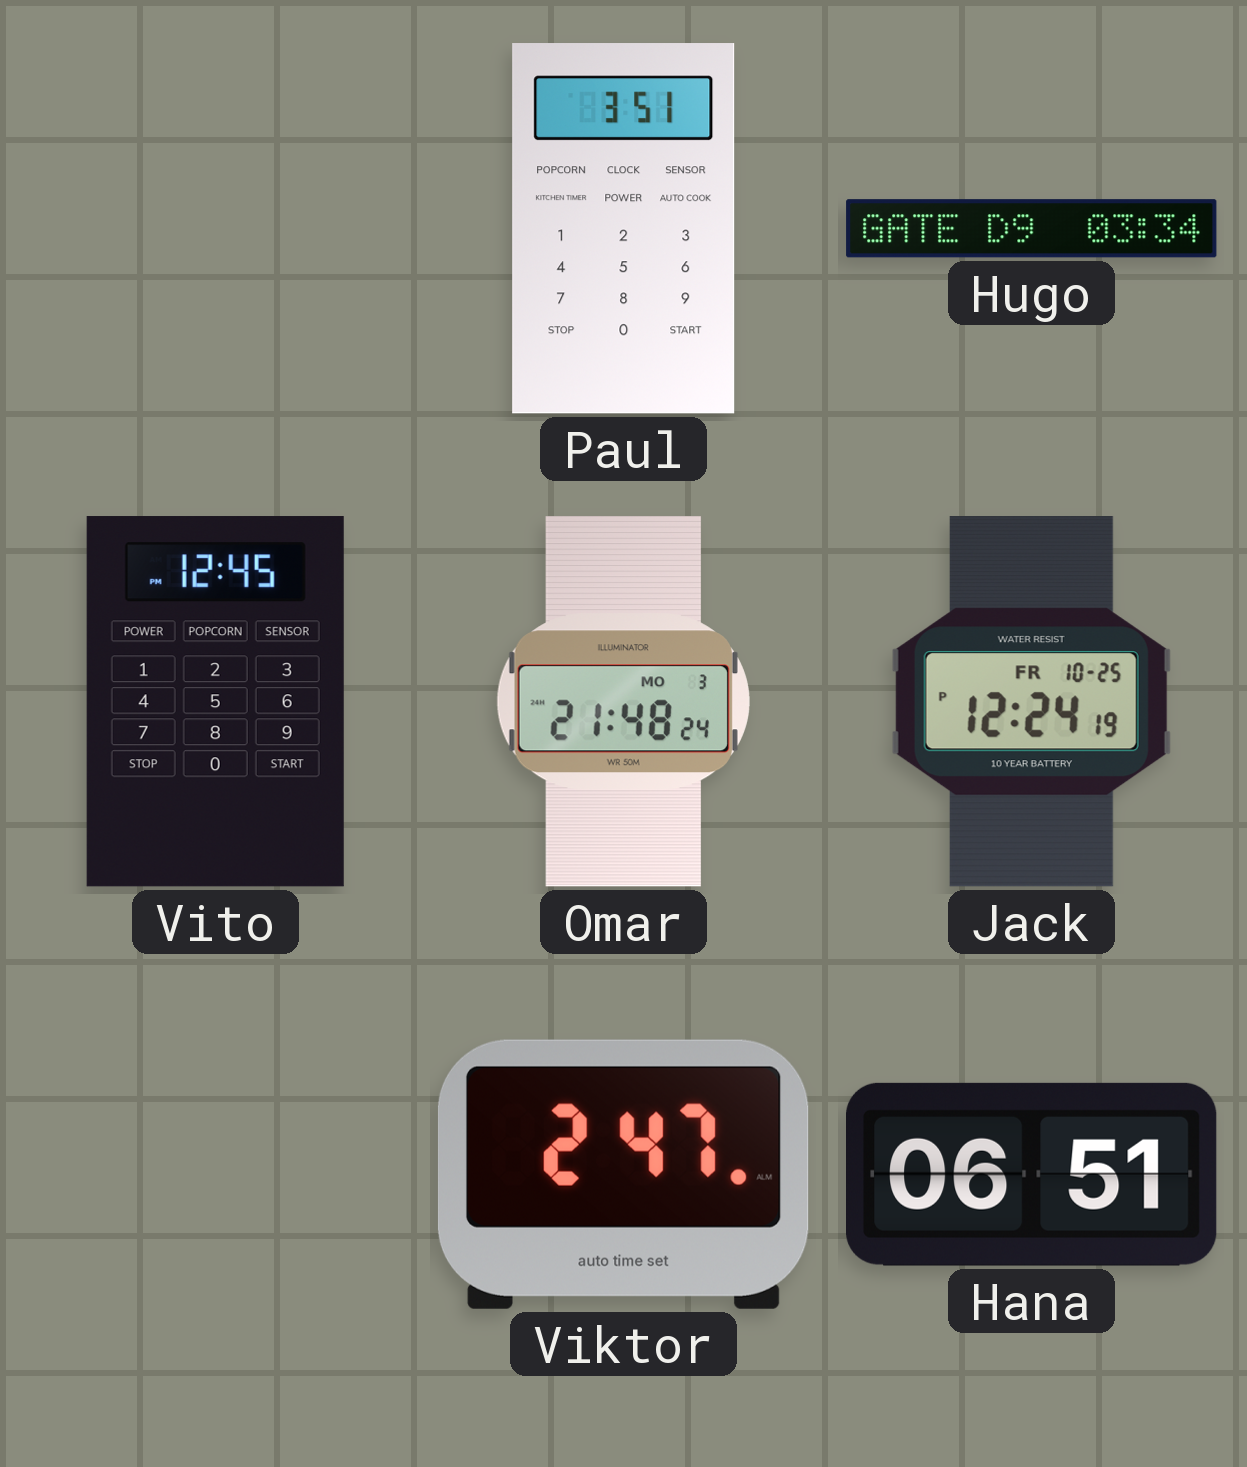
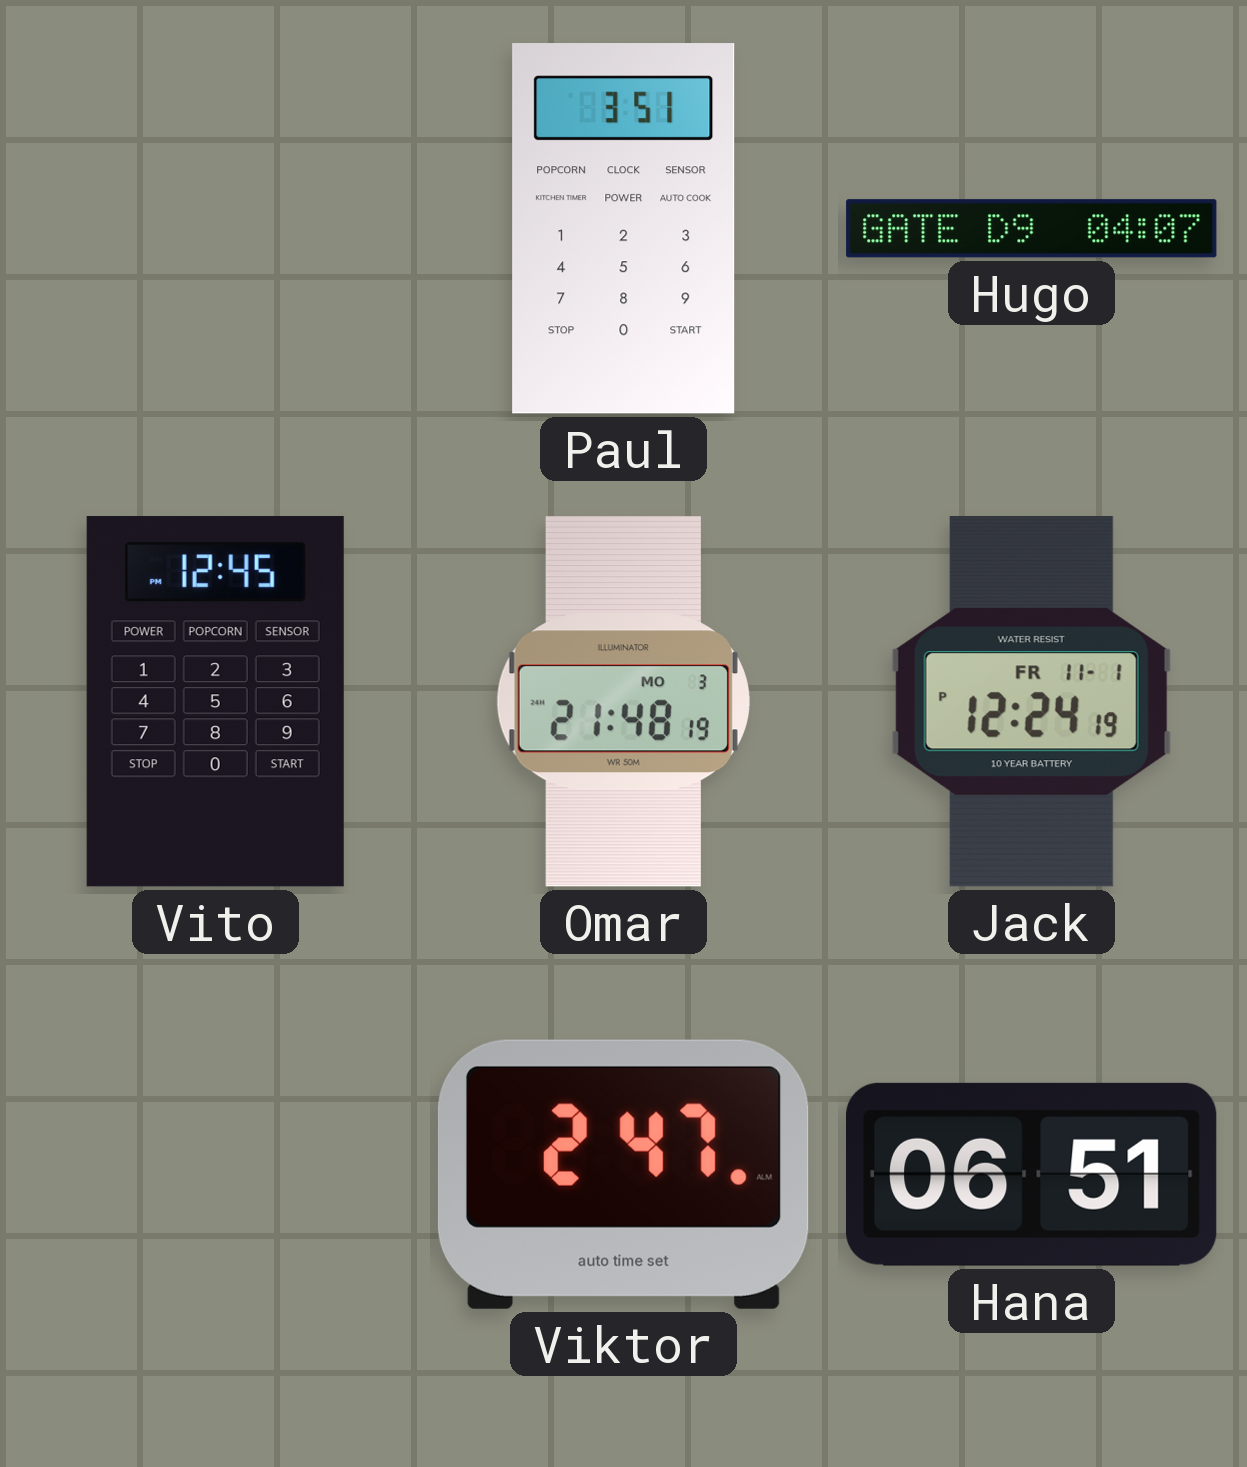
Hugo: 03:34 -> 04:07 (1032, 229)
Omar: 21:48:24 -> 21:48:19 (623, 702)
Jack date: FR 10-25 -> FR 11-1 (1031, 702)
